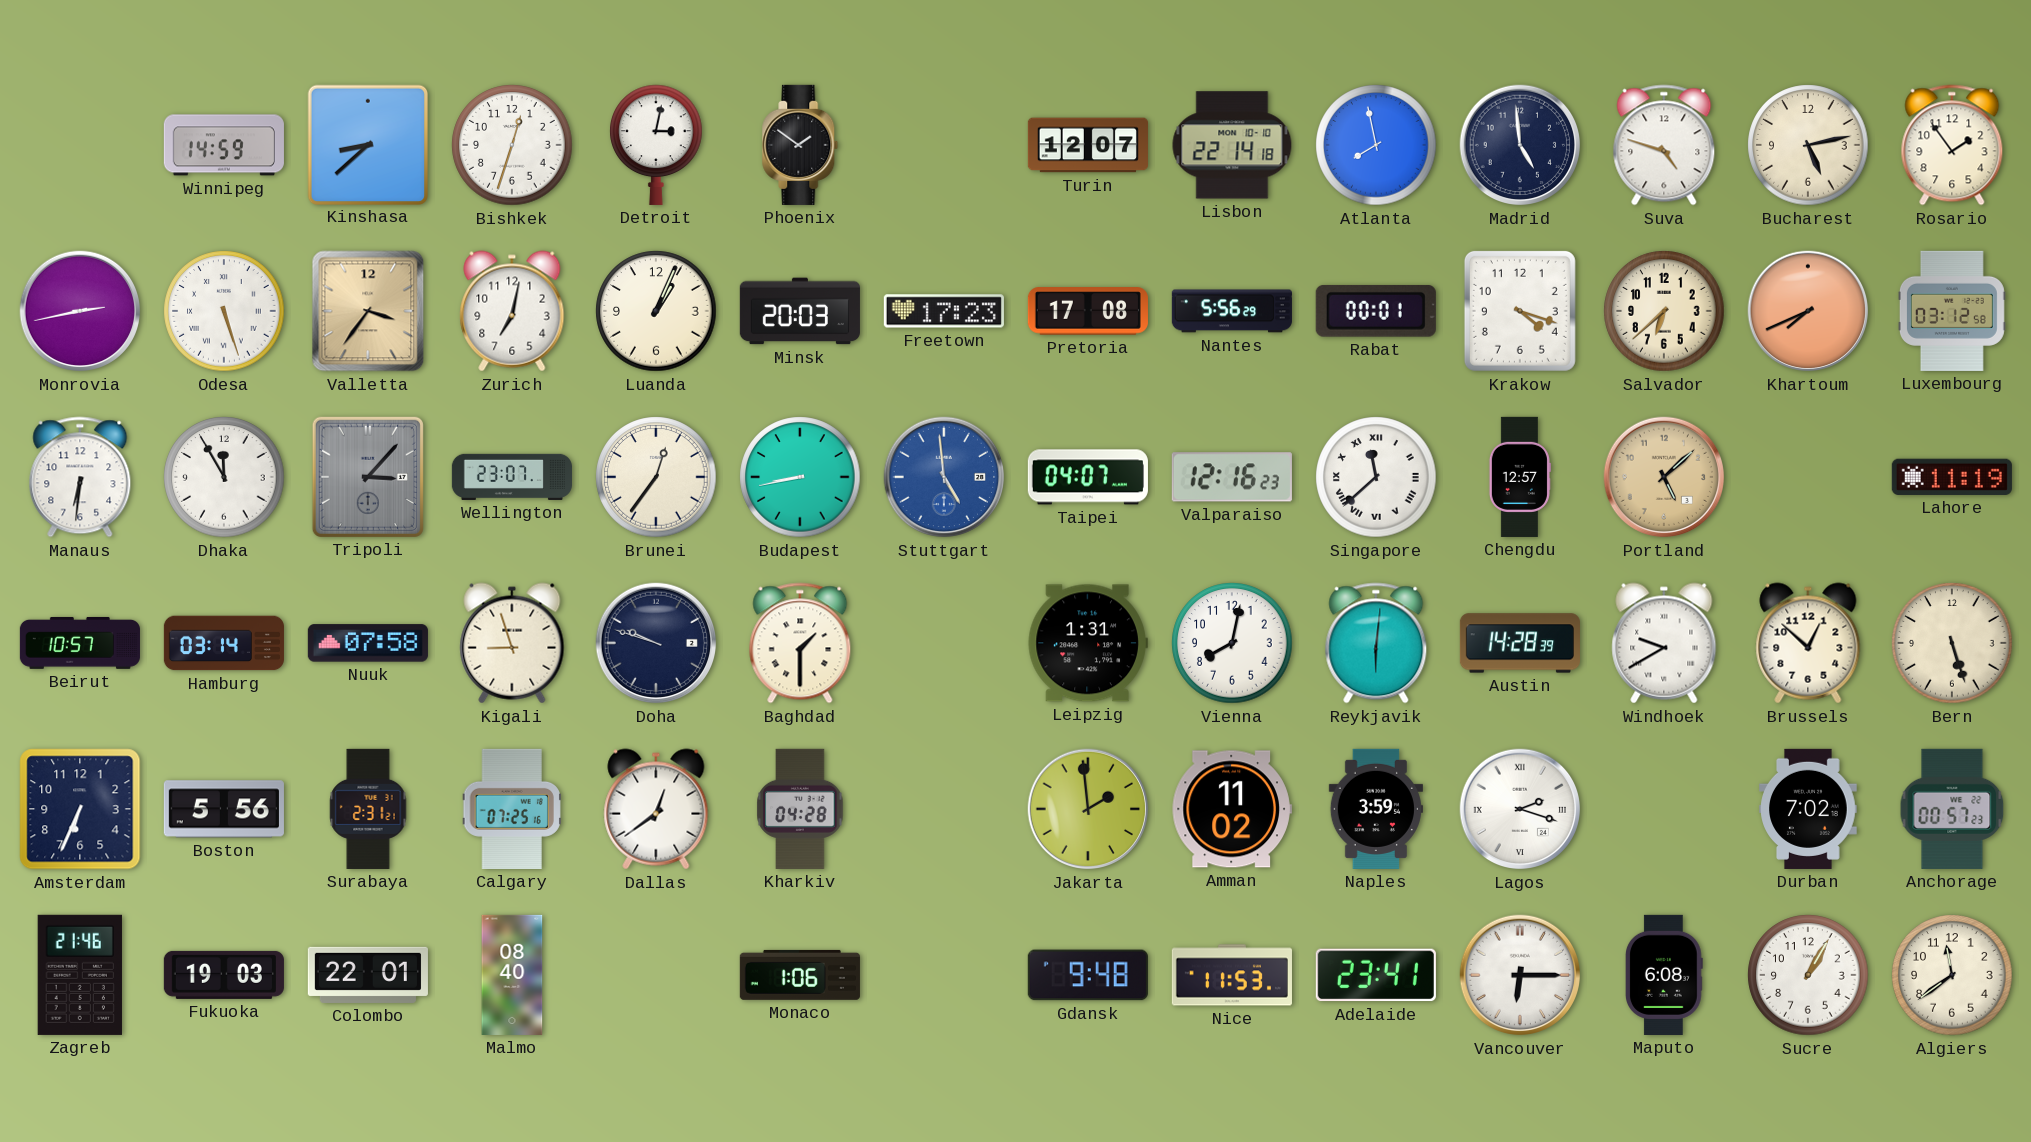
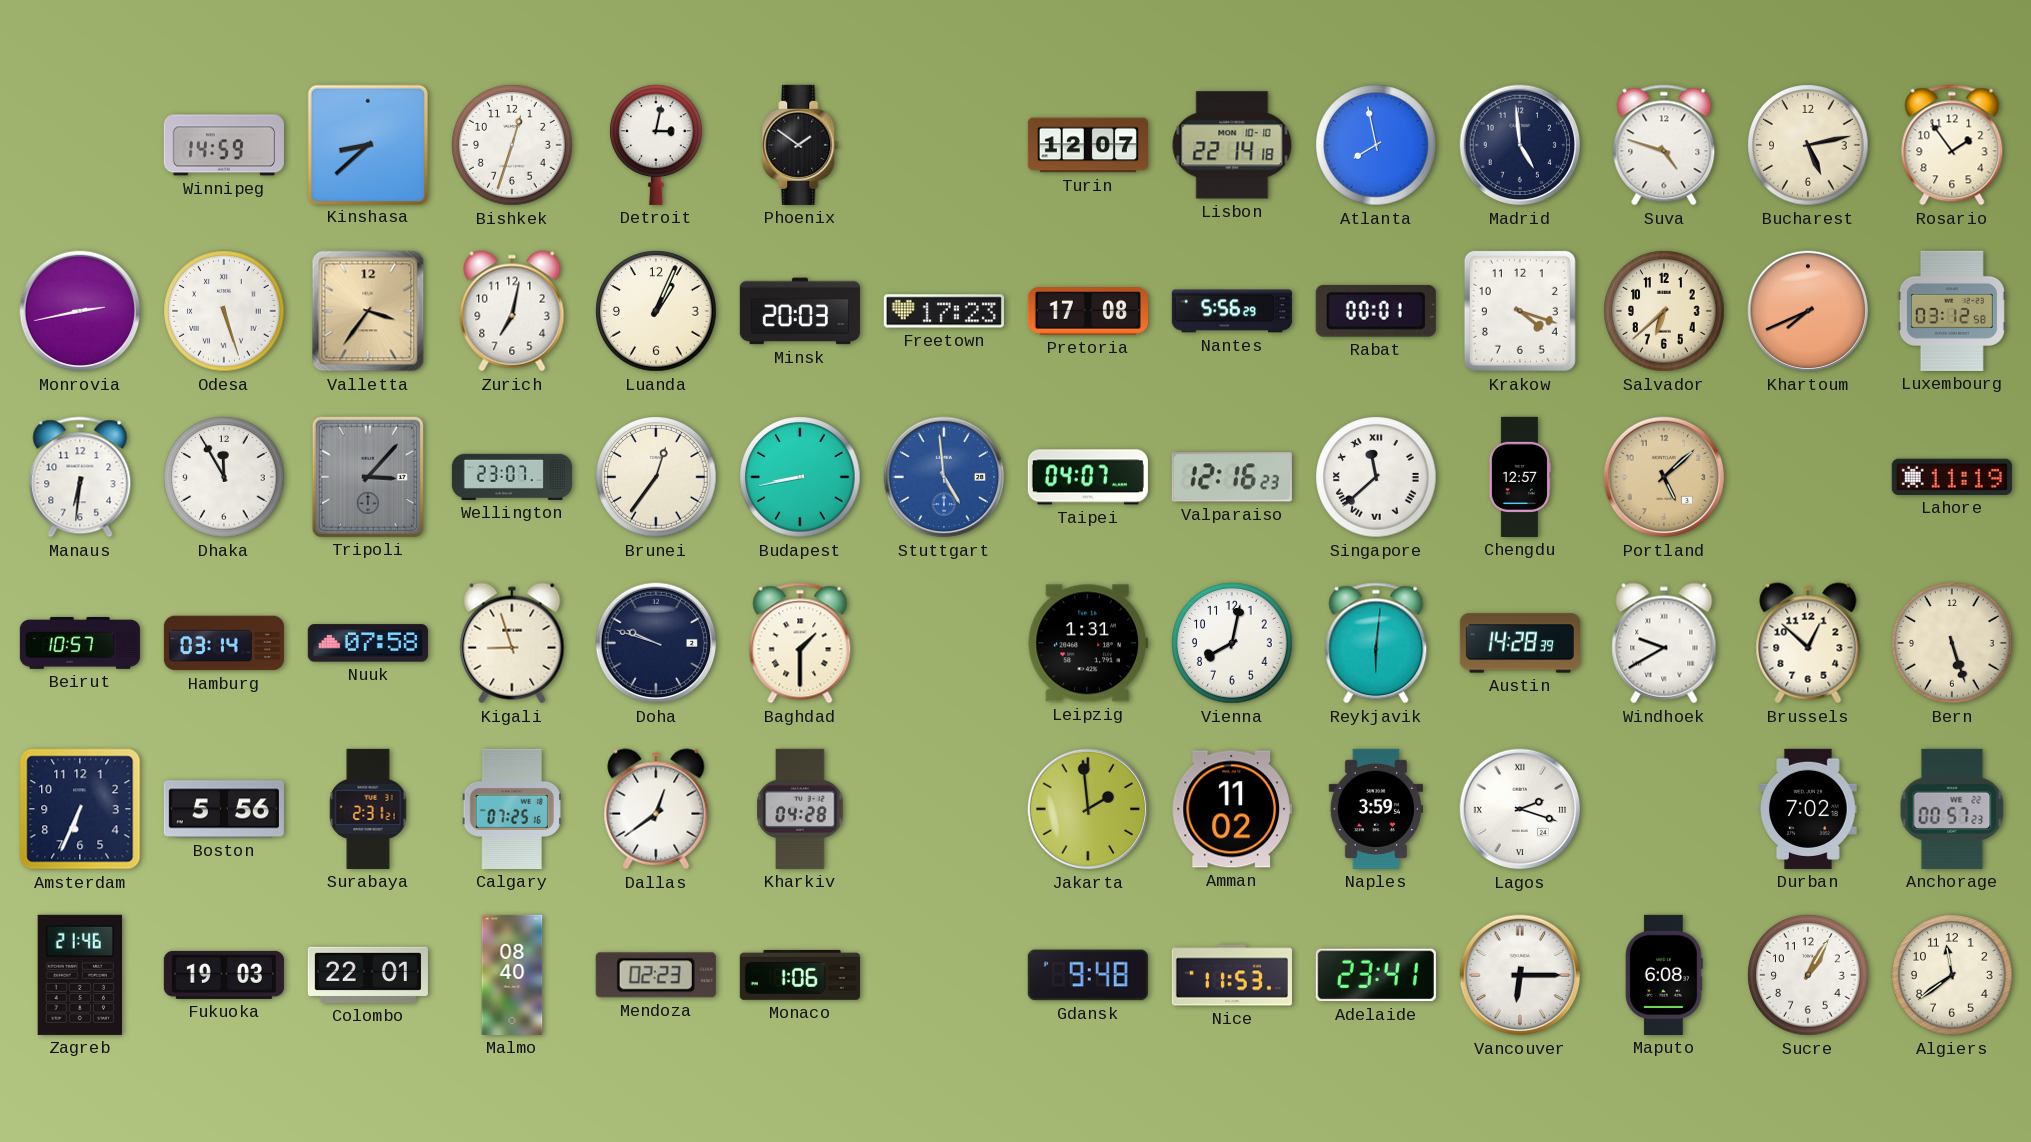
Mendoza: none -> 02:23 (656, 975)
